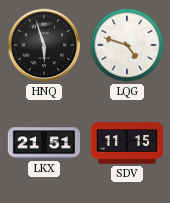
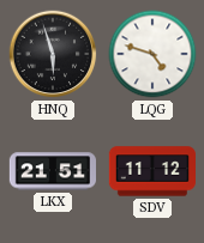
SDV: 11:15 -> 11:12 (151, 171)
